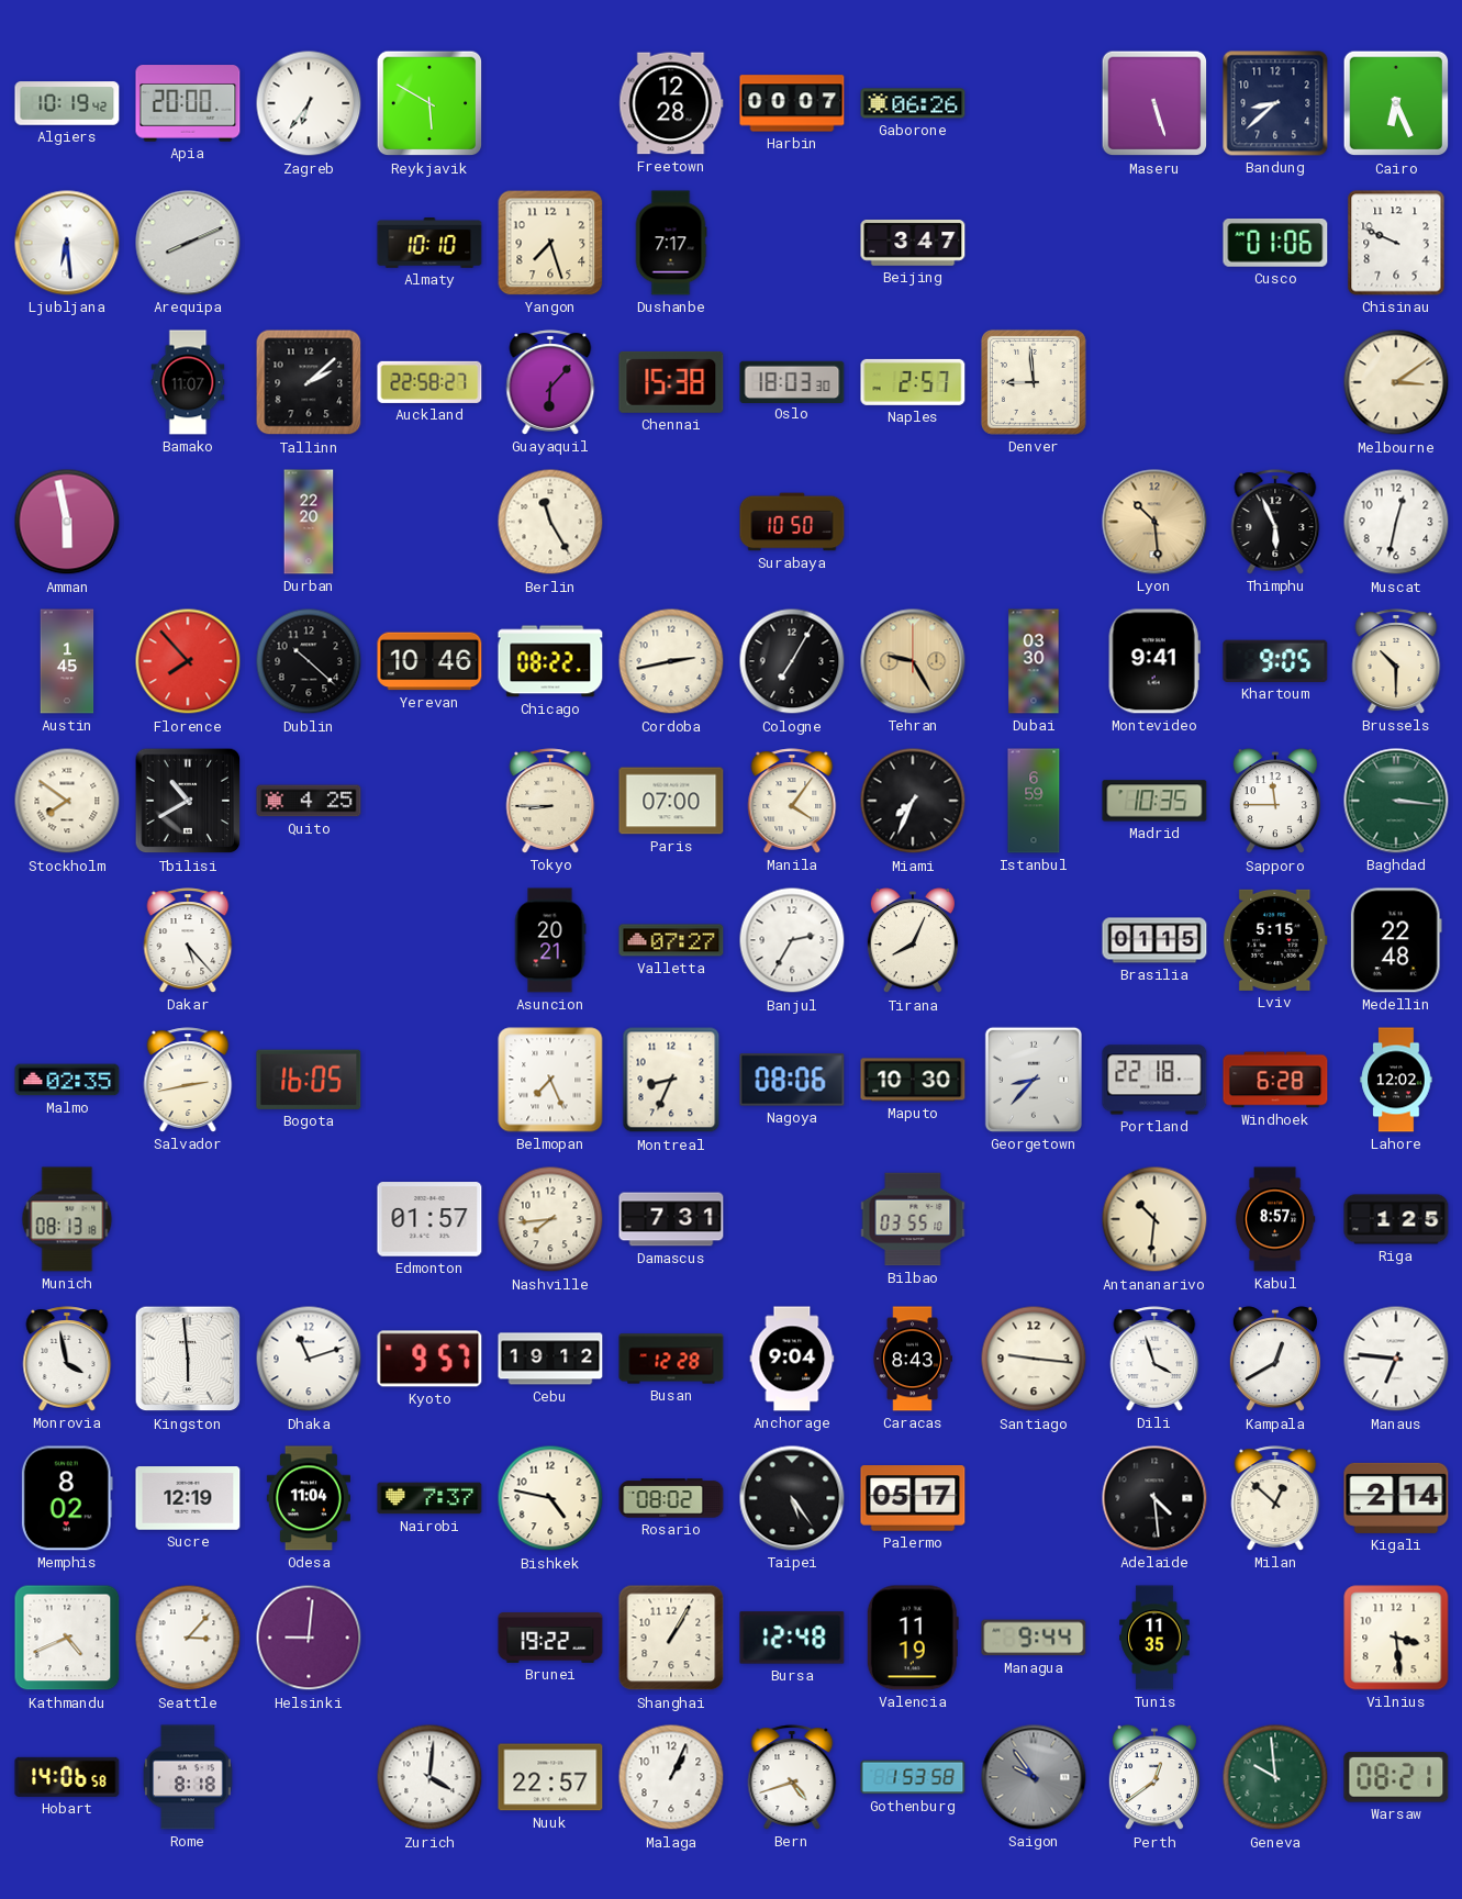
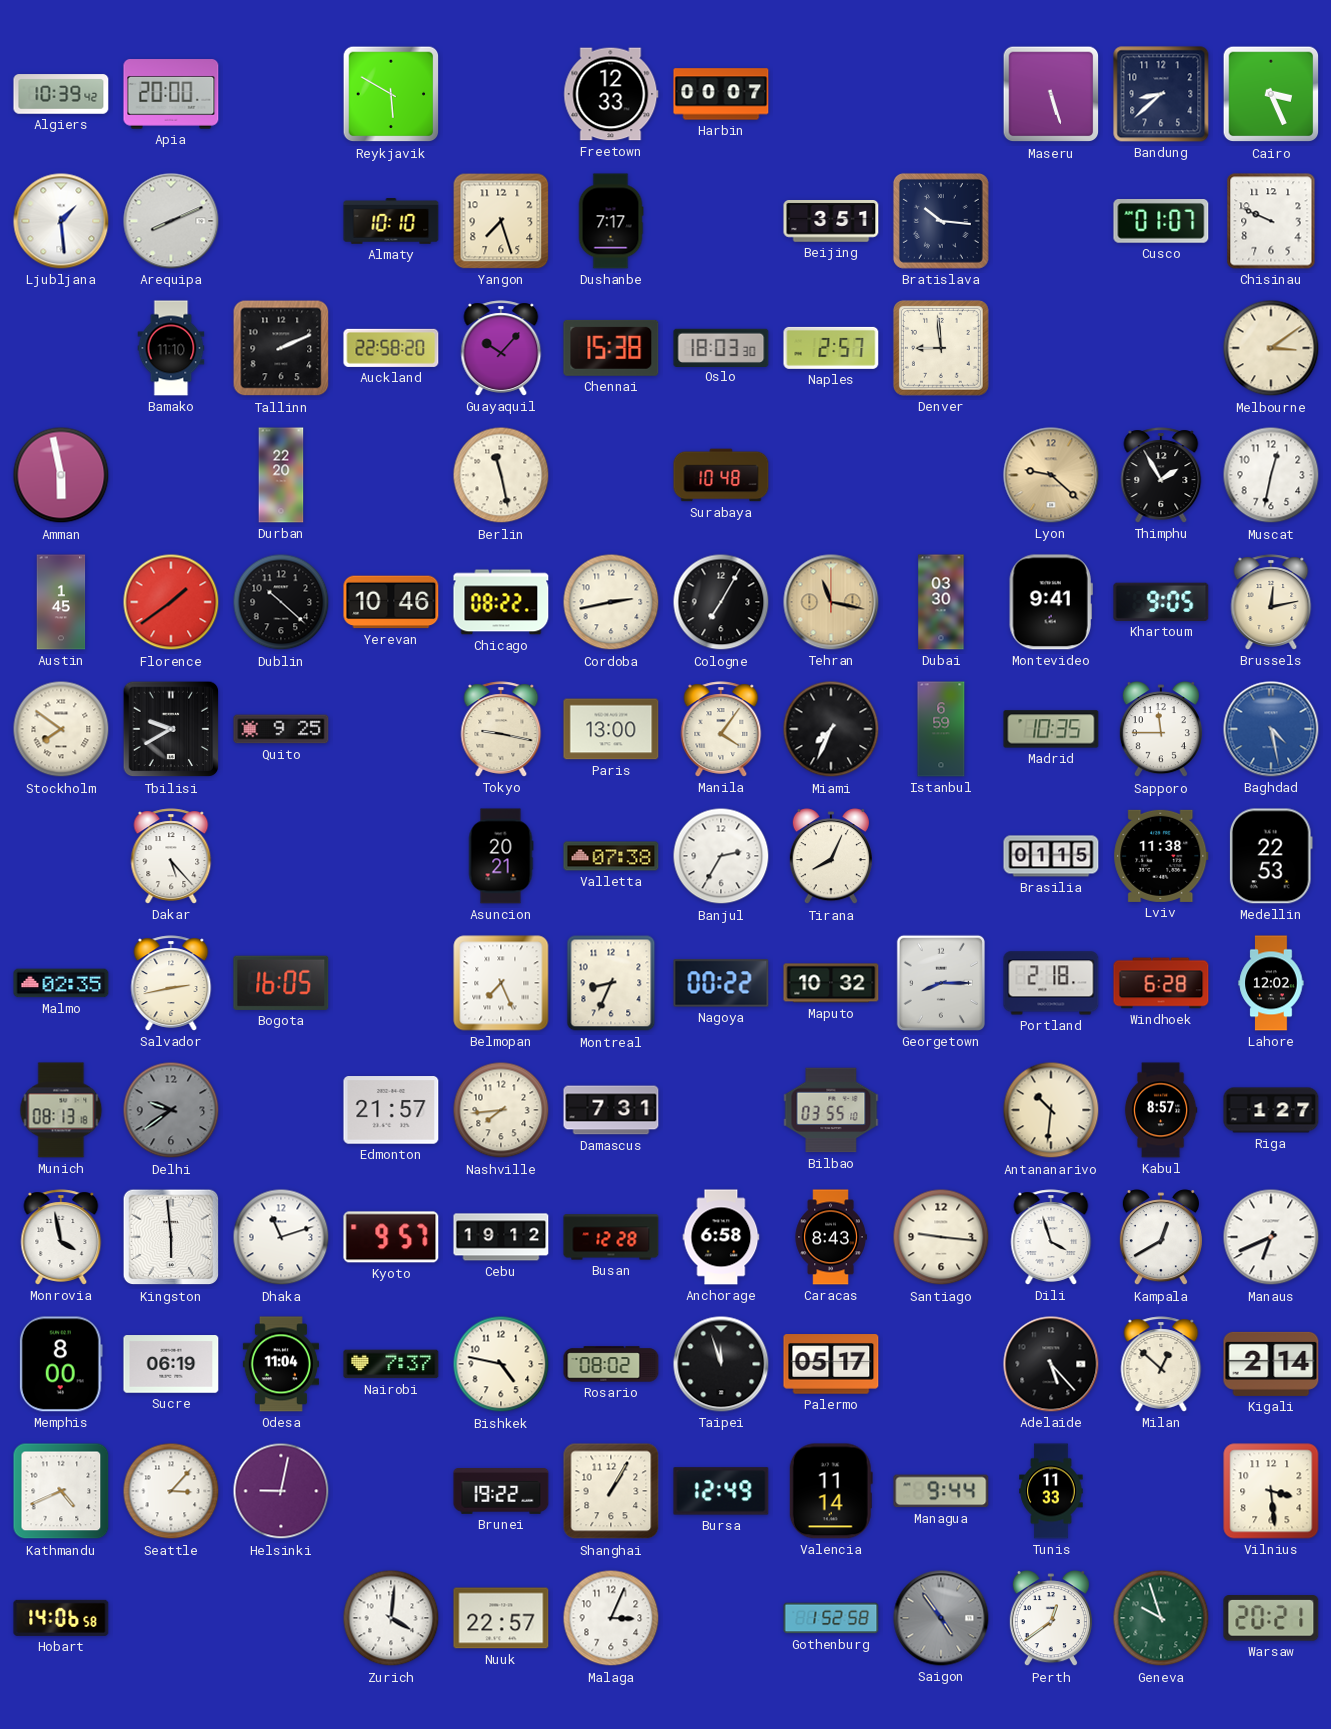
Algiers: 10:19 -> 10:39 (61, 94)
Zagreb: 6:36 -> none (309, 103)
Freetown: 12:28 -> 12:33 (611, 94)
Gaborone: 06:26 -> none (913, 103)
Cairo: 6:26 -> 3:26 (1271, 94)
Ljubljana: 6:29 -> 1:29 (61, 221)
Beijing: 3:47 -> 3:51 (831, 222)
Bratislava: none -> 10:16 (941, 221)
Cusco: 01:06 -> 01:07 (1161, 222)
Bamako: 11:07 -> 11:10 (171, 348)
Tallinn: 2:08 -> 2:11 (281, 348)
Auckland: 22:58:27 -> 22:58:20 (391, 348)
Guayaquil: 6:07 -> 10:07 (501, 348)
Berlin: 11:25 -> 11:28 (501, 475)
Surabaya: 10:50 -> 10:48 (721, 475)
Lyon: 10:29 -> 9:22 (1051, 475)
Thimphu: 5:56 -> 1:55 (1161, 475)
Florence: 7:53 -> 1:39 (171, 602)
Tehran: 9:25 -> 11:17 (831, 602)
Brussels: 10:30 -> 12:13 (1271, 602)
Tbilisi: 10:40 -> 9:40 (171, 729)
Quito: 4:25 -> 9:25 (281, 729)
Tokyo: 8:45 -> 9:17 (501, 729)
Paris: 07:00 -> 13:00 (611, 729)
Baghdad: 3:16 -> 4:28 (1271, 729)
Baghdad dial: green -> blue (1271, 729)
Valletta: 07:27 -> 07:38 (611, 856)
Lviv: 5:15 -> 11:38 (1161, 856)
Medellin: 22:48 -> 22:53 (1271, 856)
Nagoya: 08:06 -> 00:22 (721, 983)
Maputo: 10:30 -> 10:32 (831, 983)
Georgetown: 8:37 -> 8:15 (941, 983)
Portland: 22:18 -> 2:18 (1051, 983)
Delhi: none -> 9:39 (171, 1110)
Edmonton: 01:57 -> 21:57 (391, 1110)
Riga: 1:25 -> 1:27 (1271, 1110)
Anchorage: 9:04 -> 6:58 (721, 1237)
Manaus: 6:46 -> 6:41 (1271, 1237)
Memphis: 8:02 -> 8:00 (61, 1364)
Sucre: 12:19 -> 06:19 (171, 1364)
Taipei: 5:24 -> 11:57 (721, 1364)
Adelaide: 4:29 -> 5:23 (1051, 1364)
Helsinki: 9:01 -> 9:02 (281, 1491)
Bursa: 12:48 -> 12:49 (721, 1491)
Valencia: 11:19 -> 11:14 (831, 1491)
Tunis: 11:35 -> 11:33 (1051, 1491)
Rome: 8:18 -> none (188, 1777)
Malaga: 1:04 -> 3:04 (611, 1618)
Bern: 4:42 -> none (792, 1777)
Gothenburg: 1:53 -> 1:52 (831, 1618)
Saigon: 9:54 -> 4:54 (941, 1618)
Geneva: 9:59 -> 9:57 (1161, 1618)
Warsaw: 08:21 -> 20:21 (1271, 1618)
